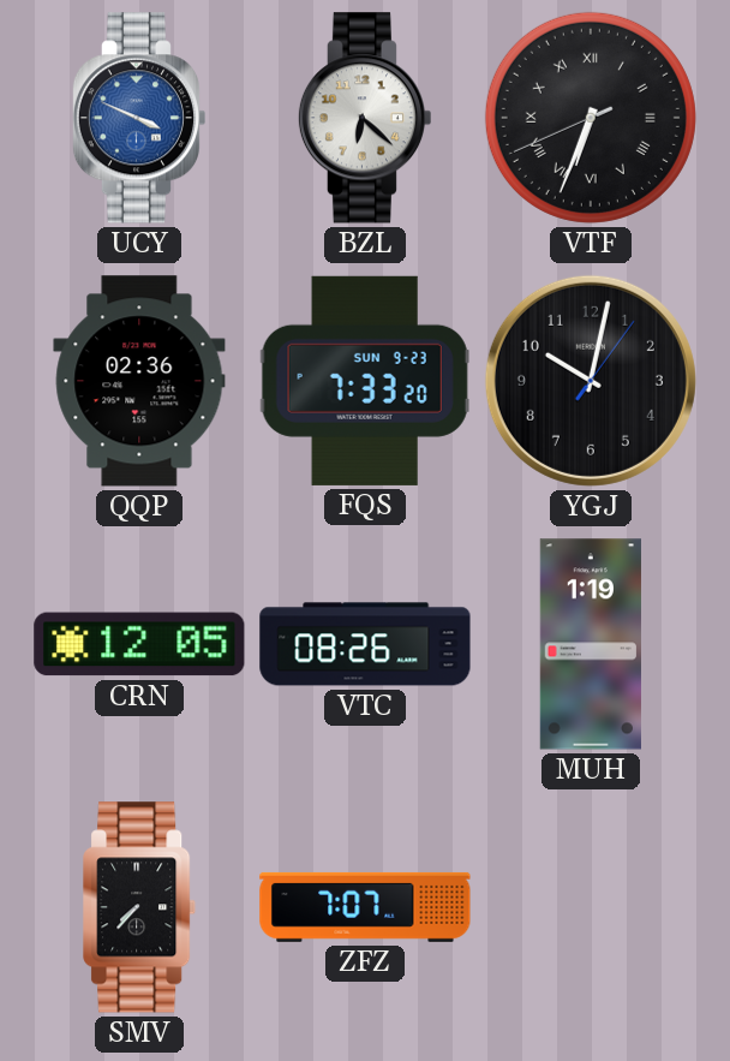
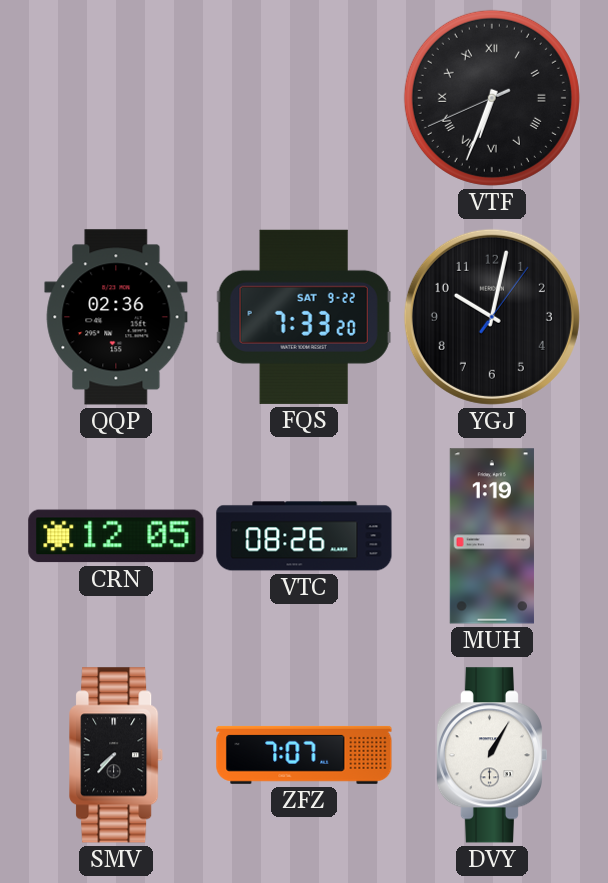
UCY: 3:49 -> none (138, 118)
BZL: 6:22 -> none (364, 118)
FQS date: SUN 9-23 -> SAT 9-22 (304, 317)
DVY: none -> 1:05 (491, 755)
